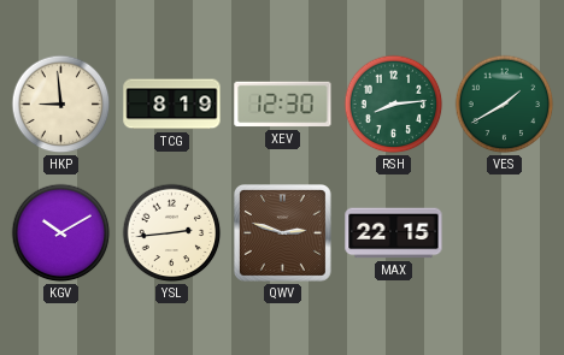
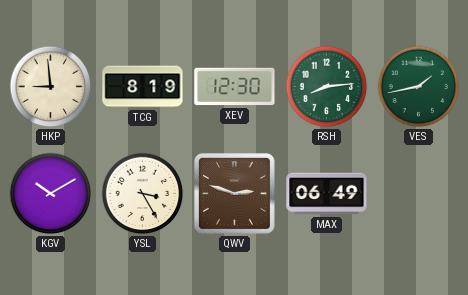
VES: 1:40 -> 1:43 (419, 87)
YSL: 2:44 -> 3:25 (143, 194)
MAX: 22:15 -> 06:49 (327, 194)
